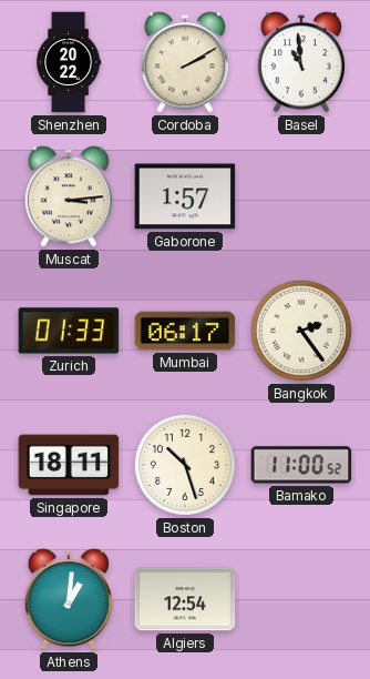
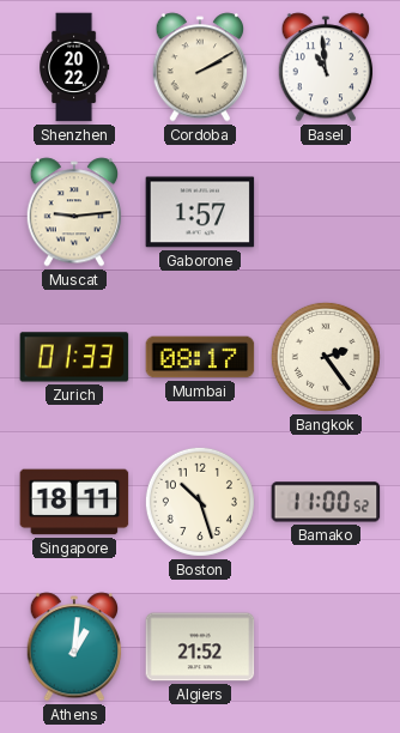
Muscat: 3:14 -> 9:14 (74, 212)
Mumbai: 06:17 -> 08:17 (200, 357)
Algiers: 12:54 -> 21:52 (200, 647)
